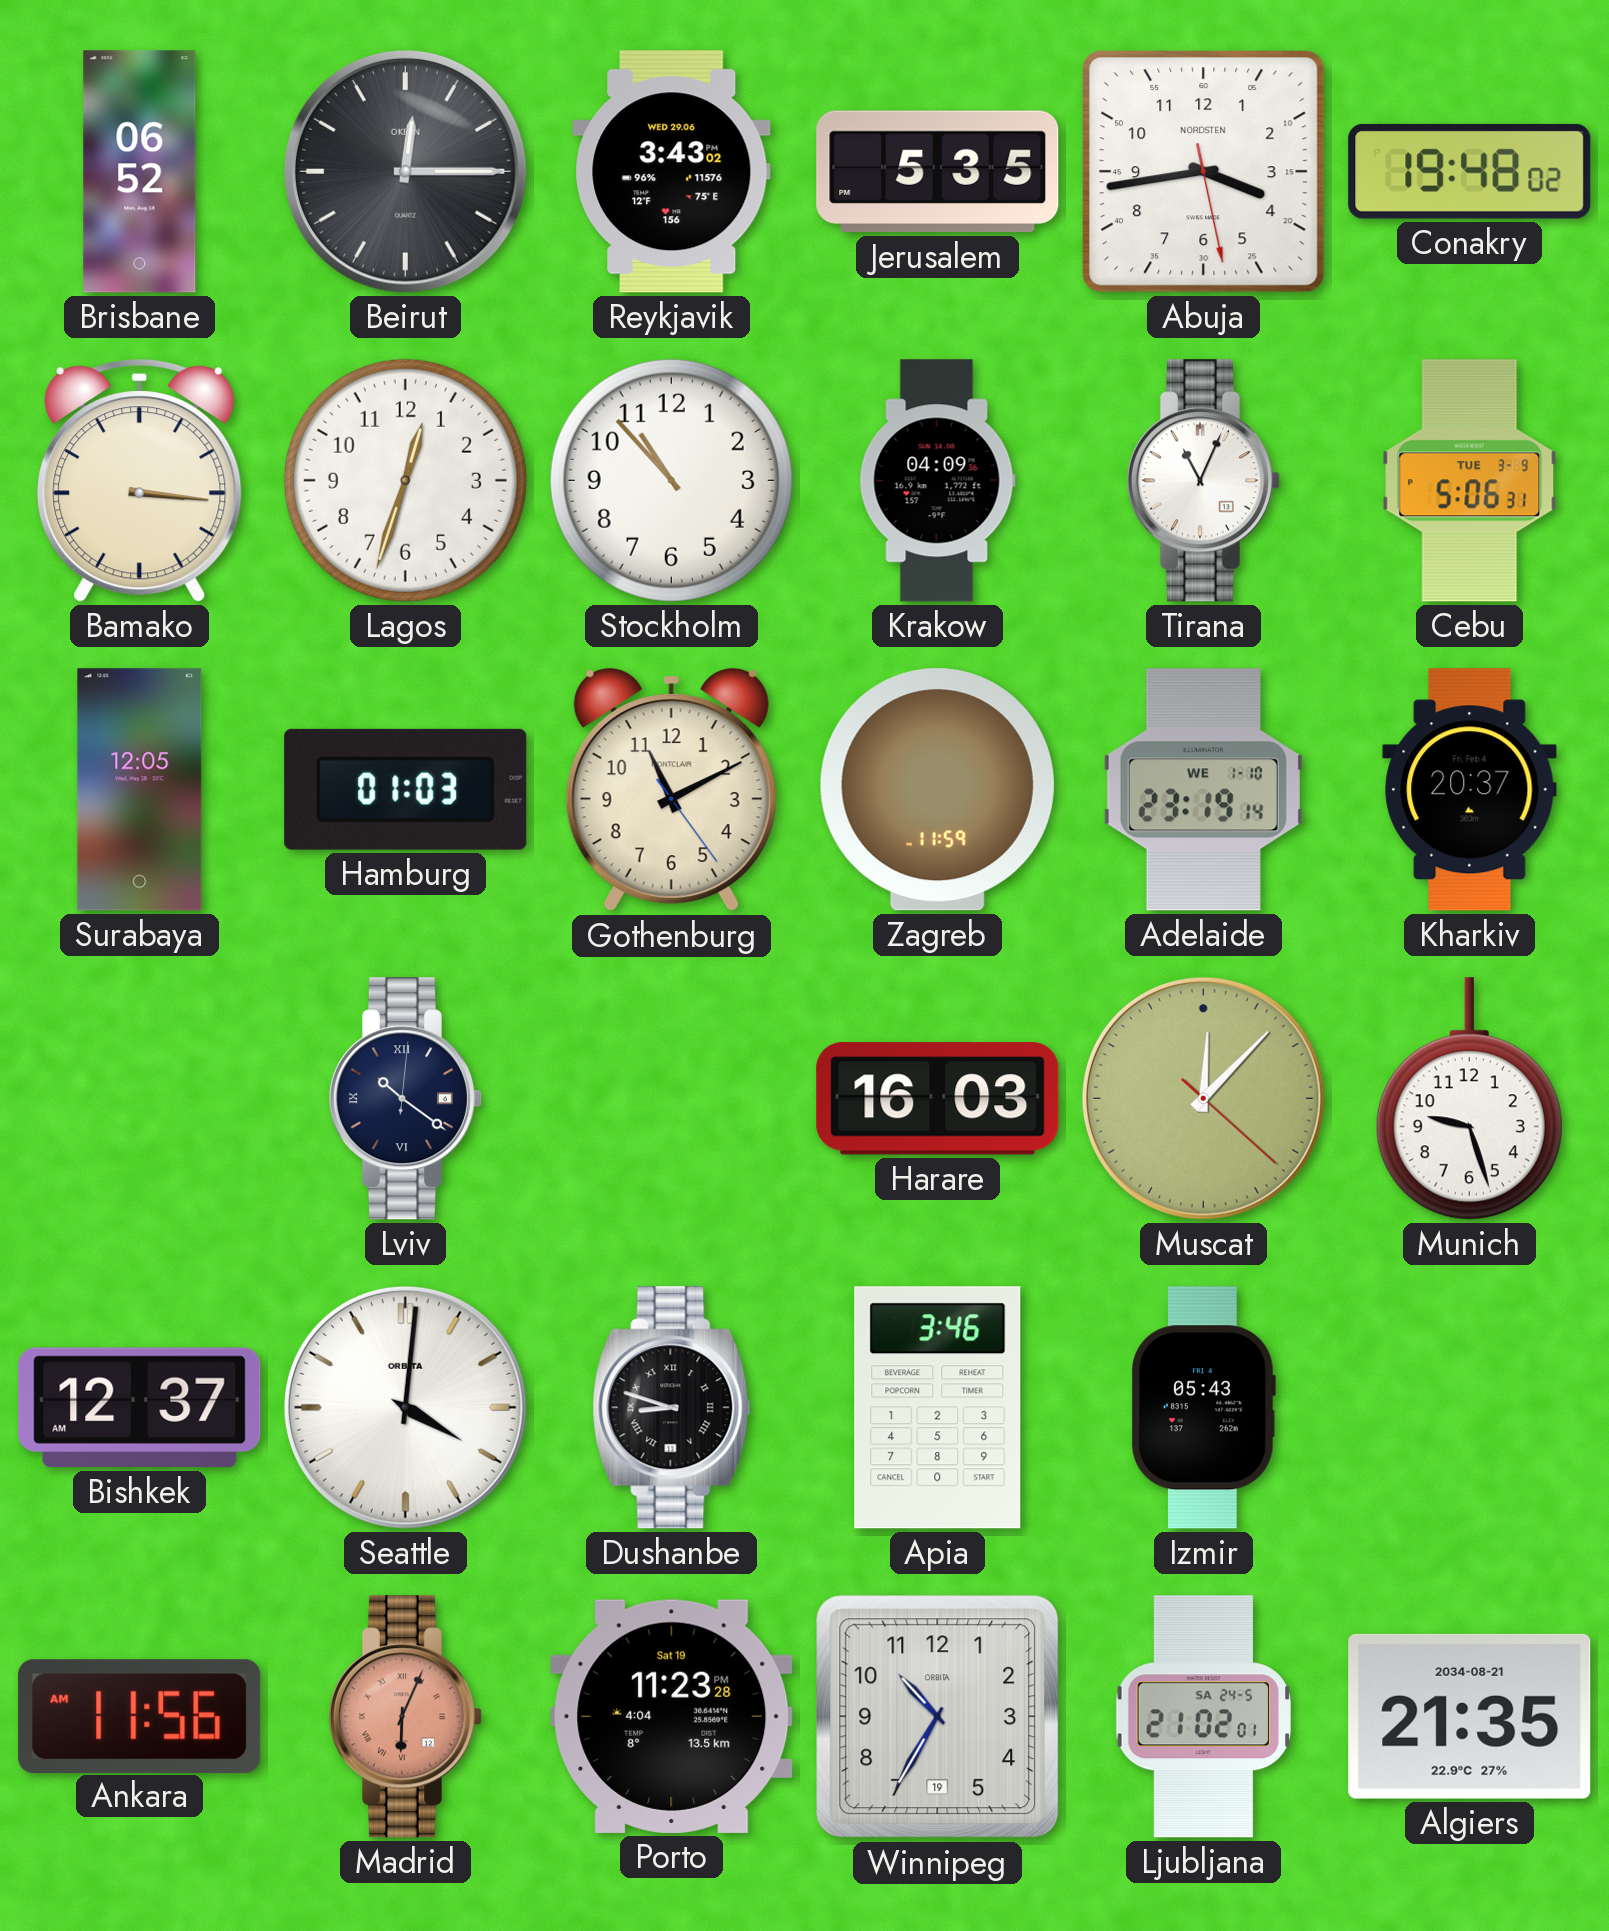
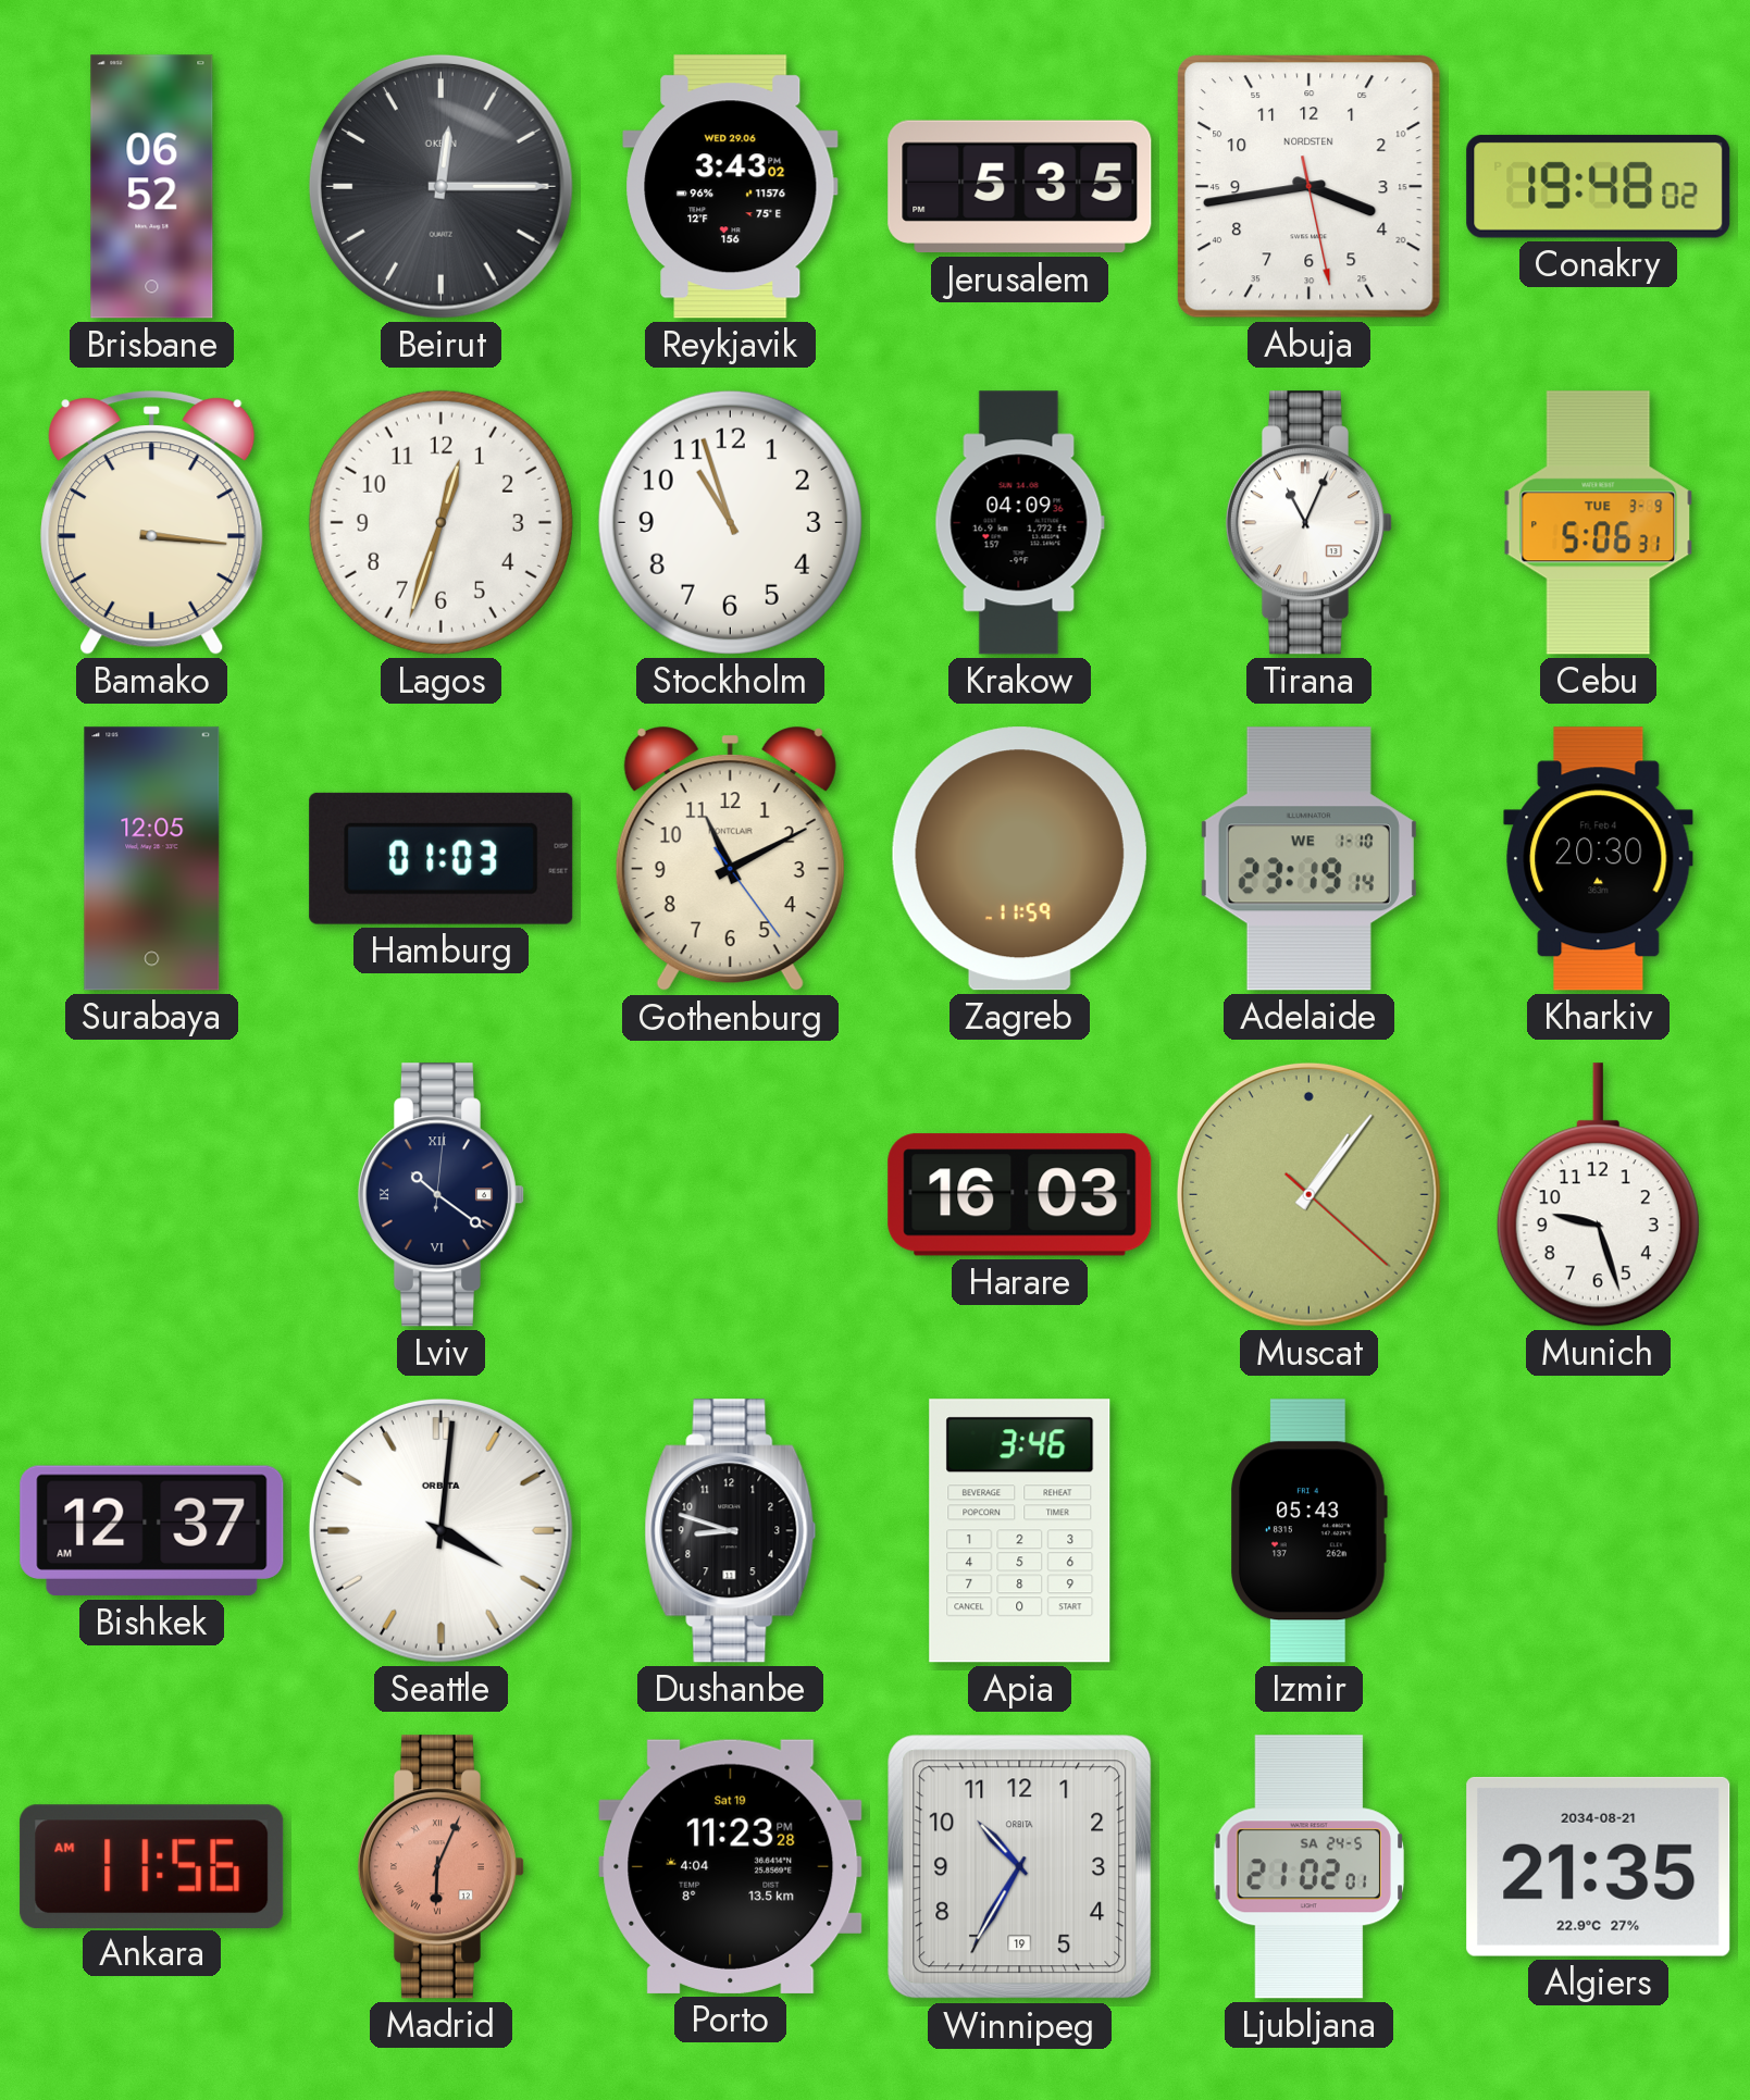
Stockholm: 10:53 -> 10:57 (730, 522)
Kharkiv: 20:37 -> 20:30 (1599, 859)
Muscat: 12:07 -> 1:06 (1308, 1194)
Dushanbe numerals: Roman -> Arabic (731, 1531)
